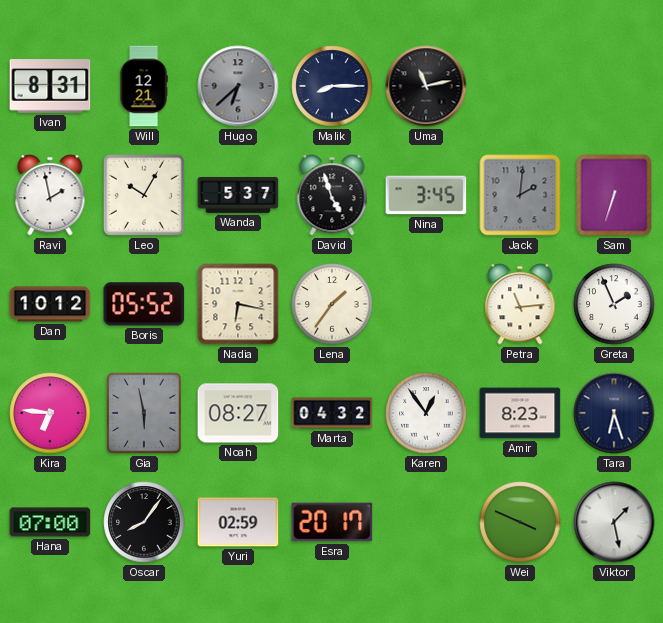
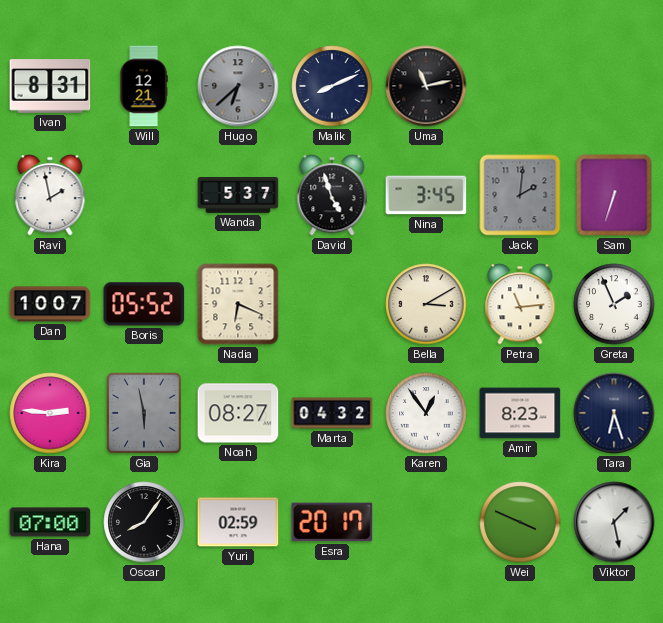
Malik: 8:15 -> 8:11 (332, 86)
Leo: 10:05 -> none (144, 195)
Dan: 10:12 -> 10:07 (50, 304)
Nadia: 6:17 -> 6:19 (238, 304)
Lena: 1:36 -> none (332, 304)
Bella: none -> 3:10 (426, 304)
Kira: 6:46 -> 2:46 (50, 413)
